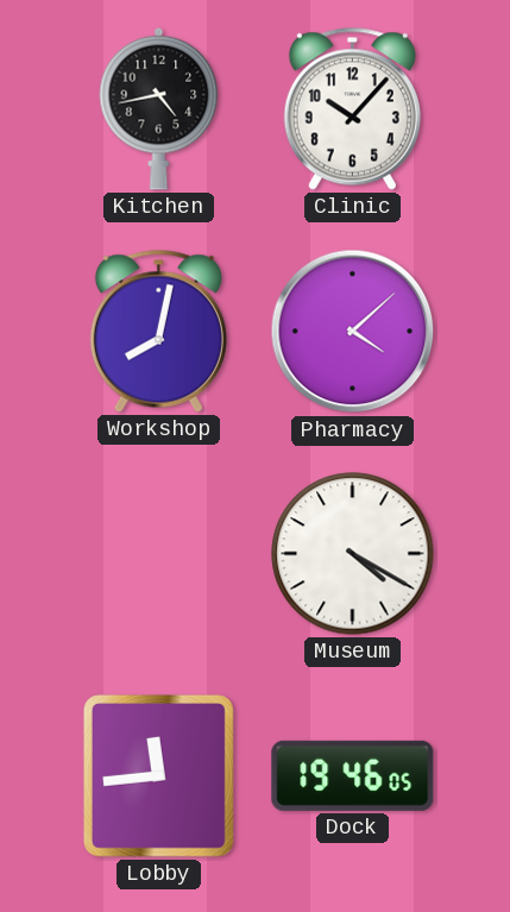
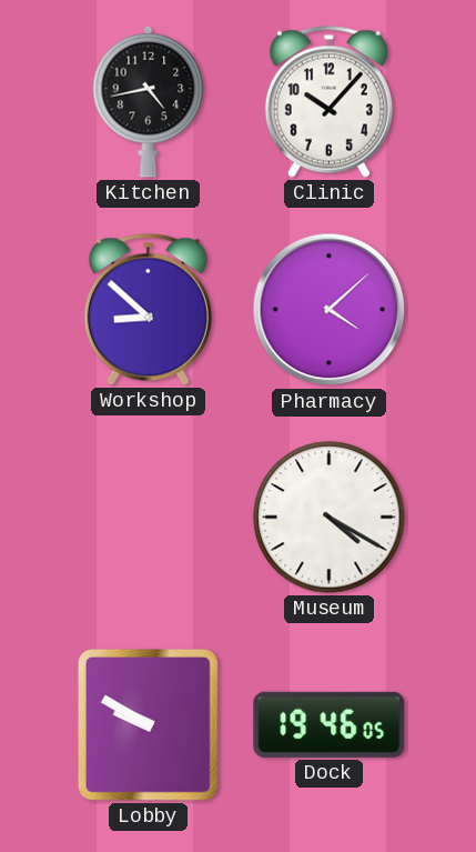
Workshop: 8:02 -> 8:52 (148, 309)
Lobby: 11:44 -> 9:50 (148, 724)
